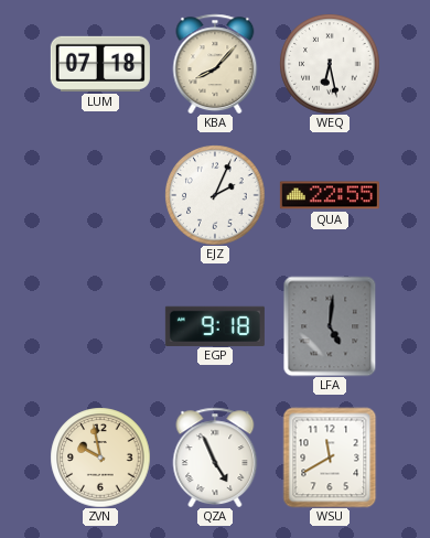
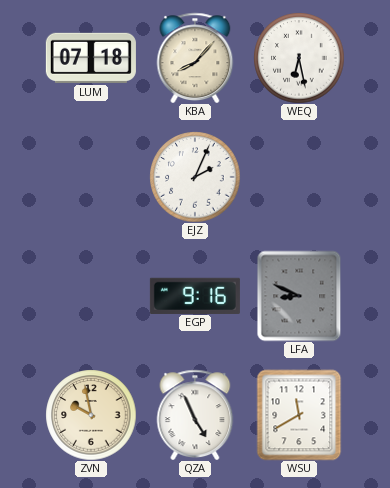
QUA: 22:55 -> none (330, 195)
EGP: 9:18 -> 9:16 (195, 295)
LFA: 5:01 -> 8:49 (299, 296)
